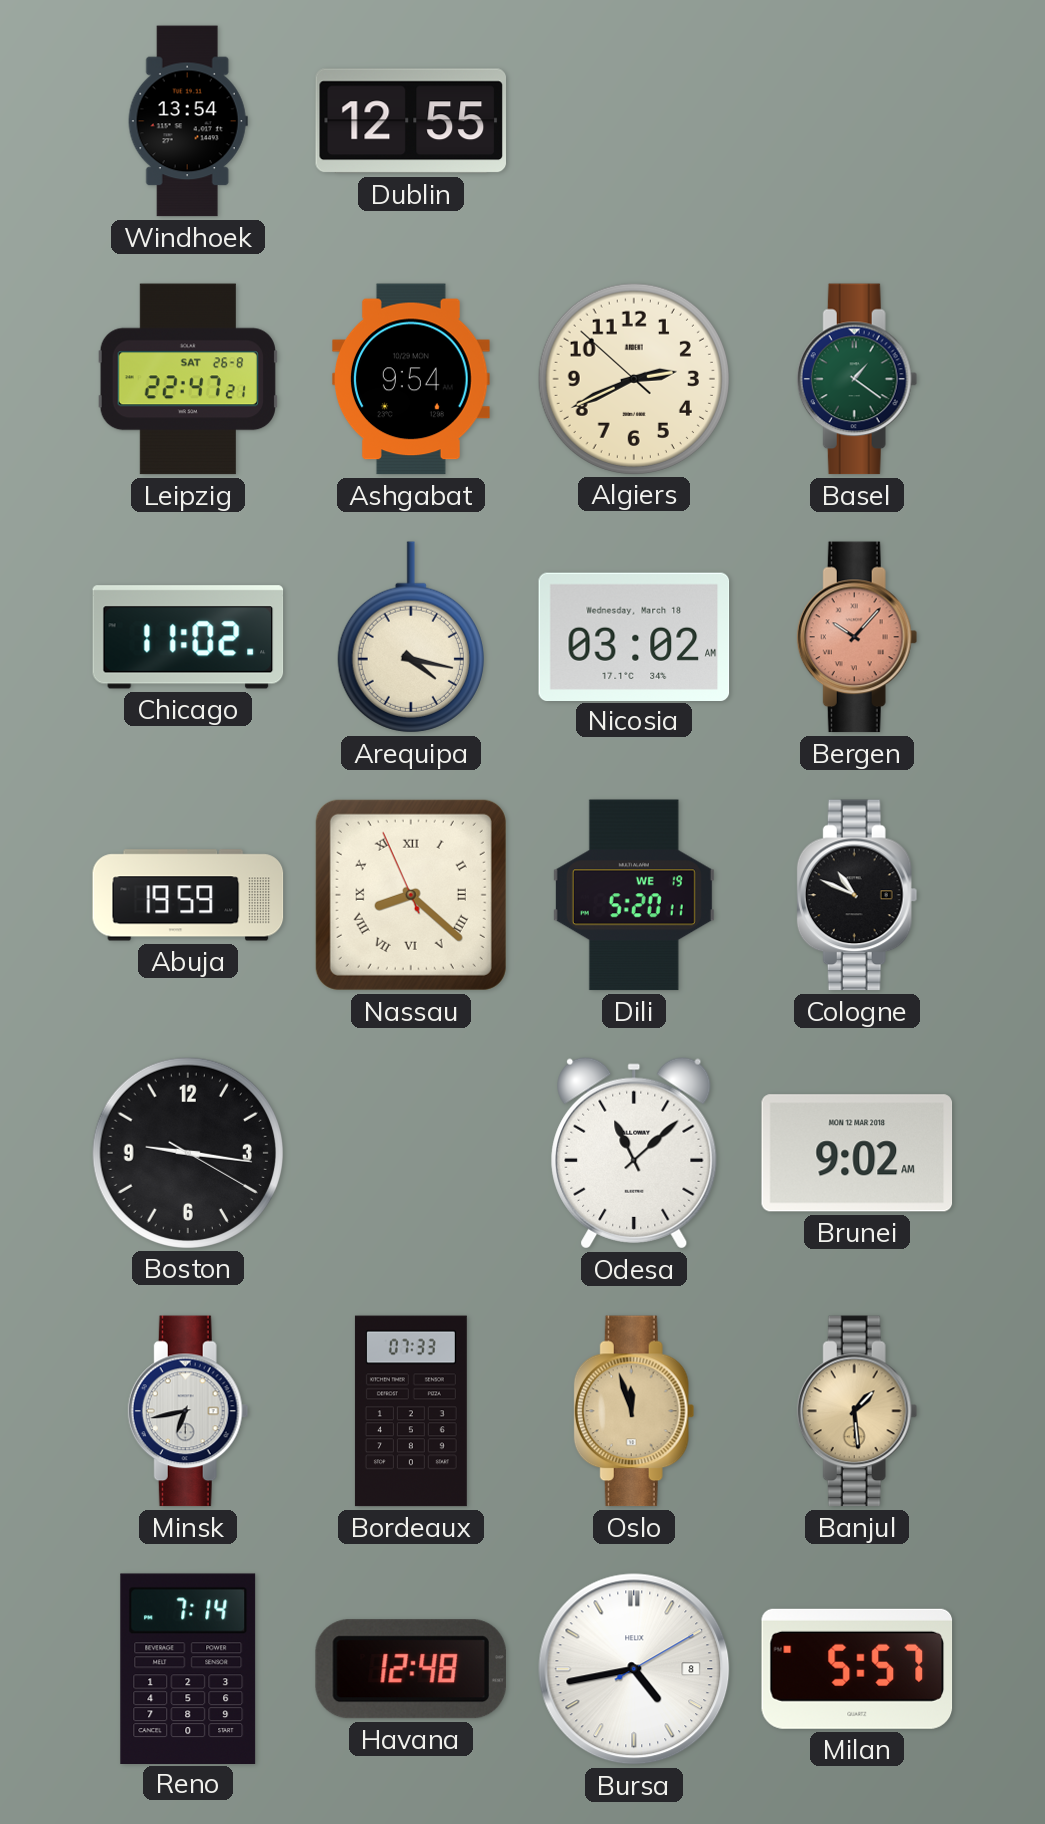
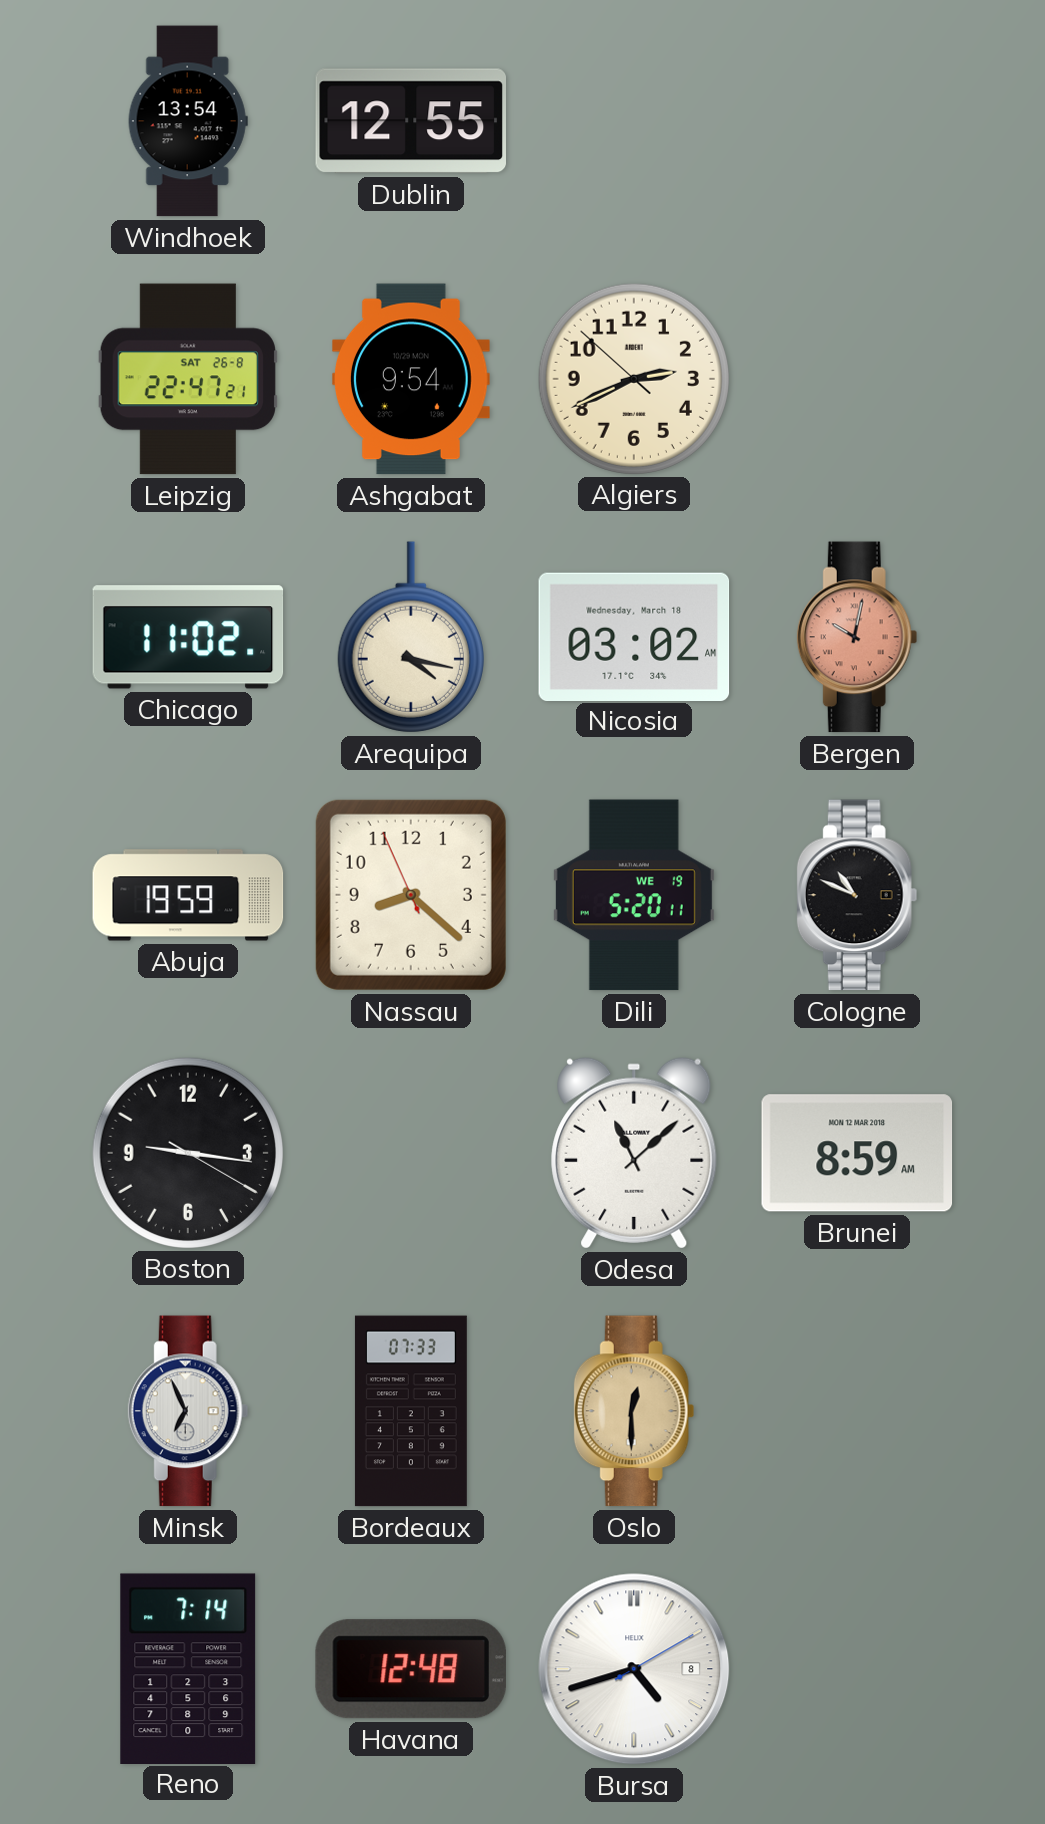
Basel: 1:21 -> none (857, 379)
Bergen: 10:07 -> 10:02 (857, 637)
Nassau numerals: Roman -> Arabic (411, 895)
Brunei: 9:02 -> 8:59 (857, 1153)
Minsk: 6:43 -> 6:56 (188, 1411)
Oslo: 11:57 -> 12:30 (634, 1411)
Banjul: 1:29 -> none (857, 1411)
Bursa: 4:43 -> 4:42 (634, 1669)
Milan: 5:57 -> none (857, 1669)
